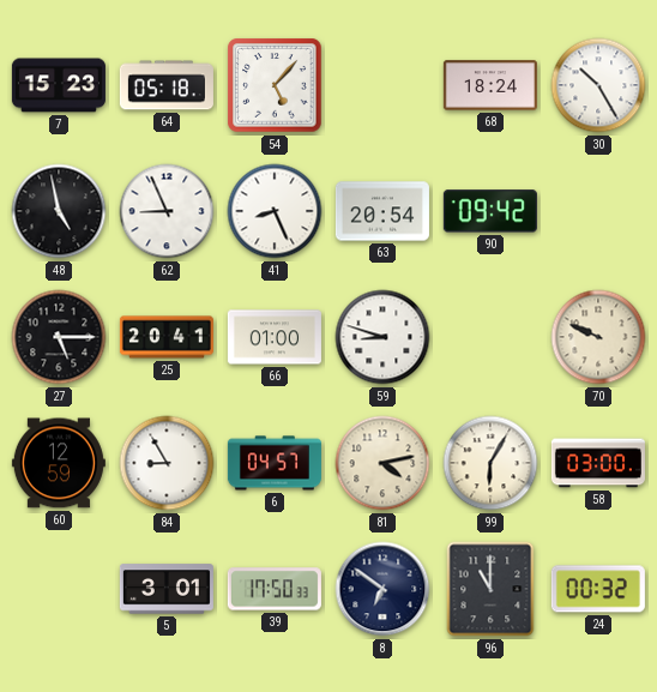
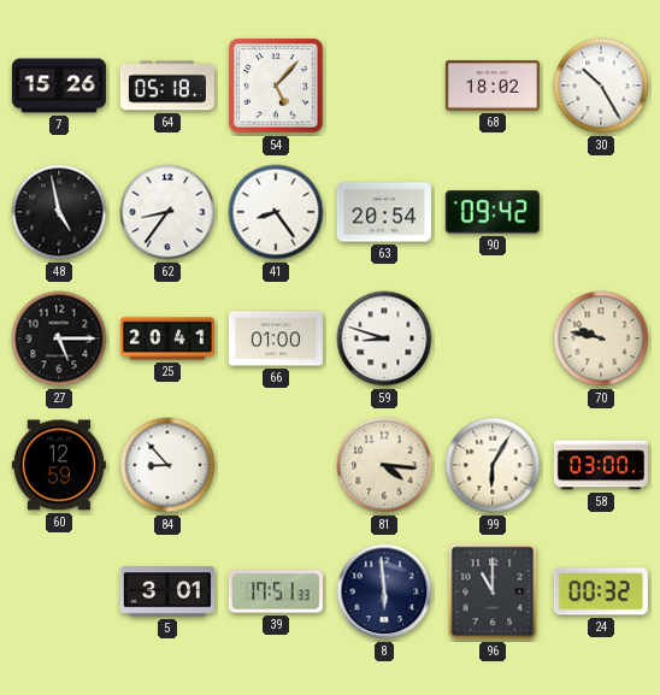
7: 15:23 -> 15:26 (59, 86)
68: 18:24 -> 18:02 (493, 86)
62: 8:56 -> 8:36 (167, 212)
41: 8:26 -> 8:24 (276, 212)
70: 9:49 -> 9:47 (601, 338)
84: 8:55 -> 8:53 (167, 465)
6: 04:57 -> none (275, 463)
81: 4:13 -> 4:16 (384, 465)
39: 17:50 -> 17:51 (276, 591)
8: 6:51 -> 5:59 (384, 591)
